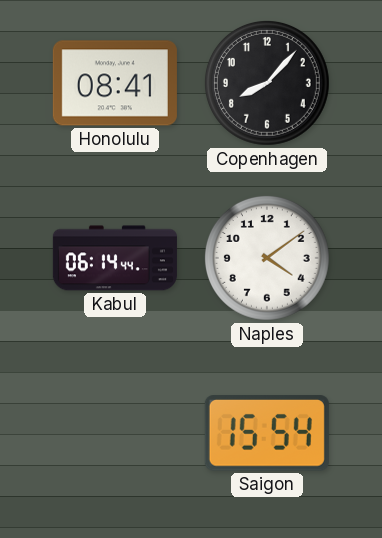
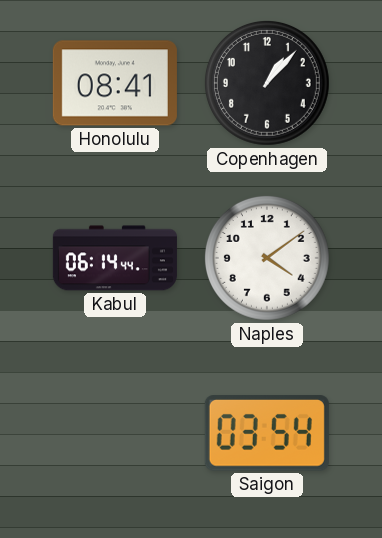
Copenhagen: 8:07 -> 1:07 (267, 83)
Saigon: 15:54 -> 03:54 (267, 433)
